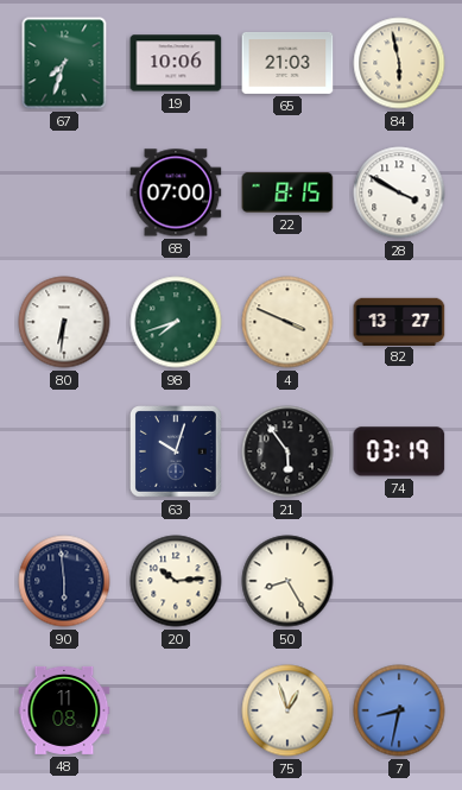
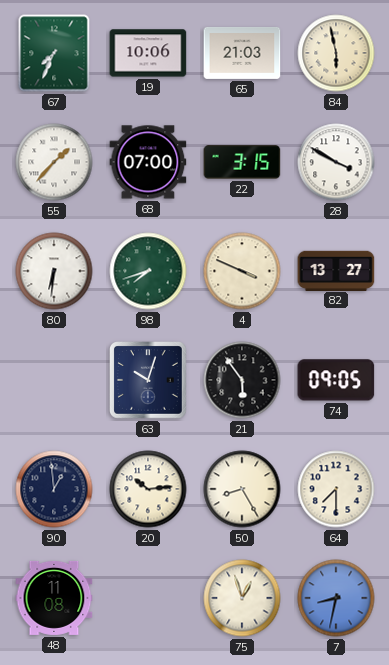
67: 7:33 -> 7:34 (54, 53)
55: none -> 1:37 (54, 162)
22: 8:15 -> 3:15 (242, 162)
74: 03:19 -> 09:05 (336, 380)
90: 5:59 -> 12:59 (54, 489)
64: none -> 7:30 (336, 489)
